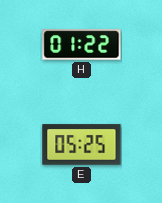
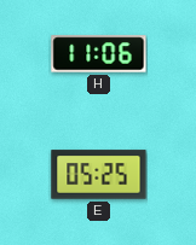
H: 01:22 -> 11:06 (99, 54)
